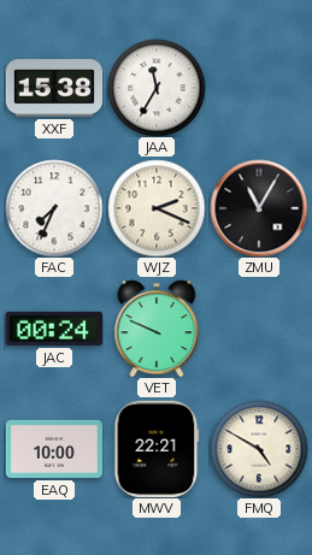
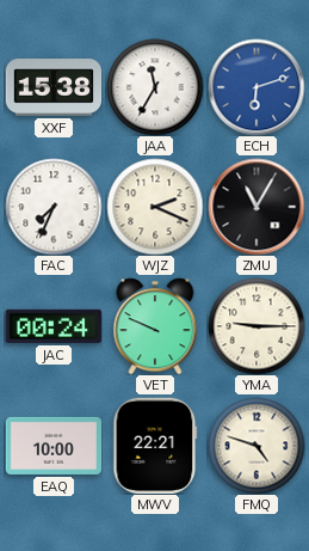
ECH: none -> 6:12 (257, 87)
YMA: none -> 9:15 (257, 326)
FMQ: 4:50 -> 4:48 (257, 446)
